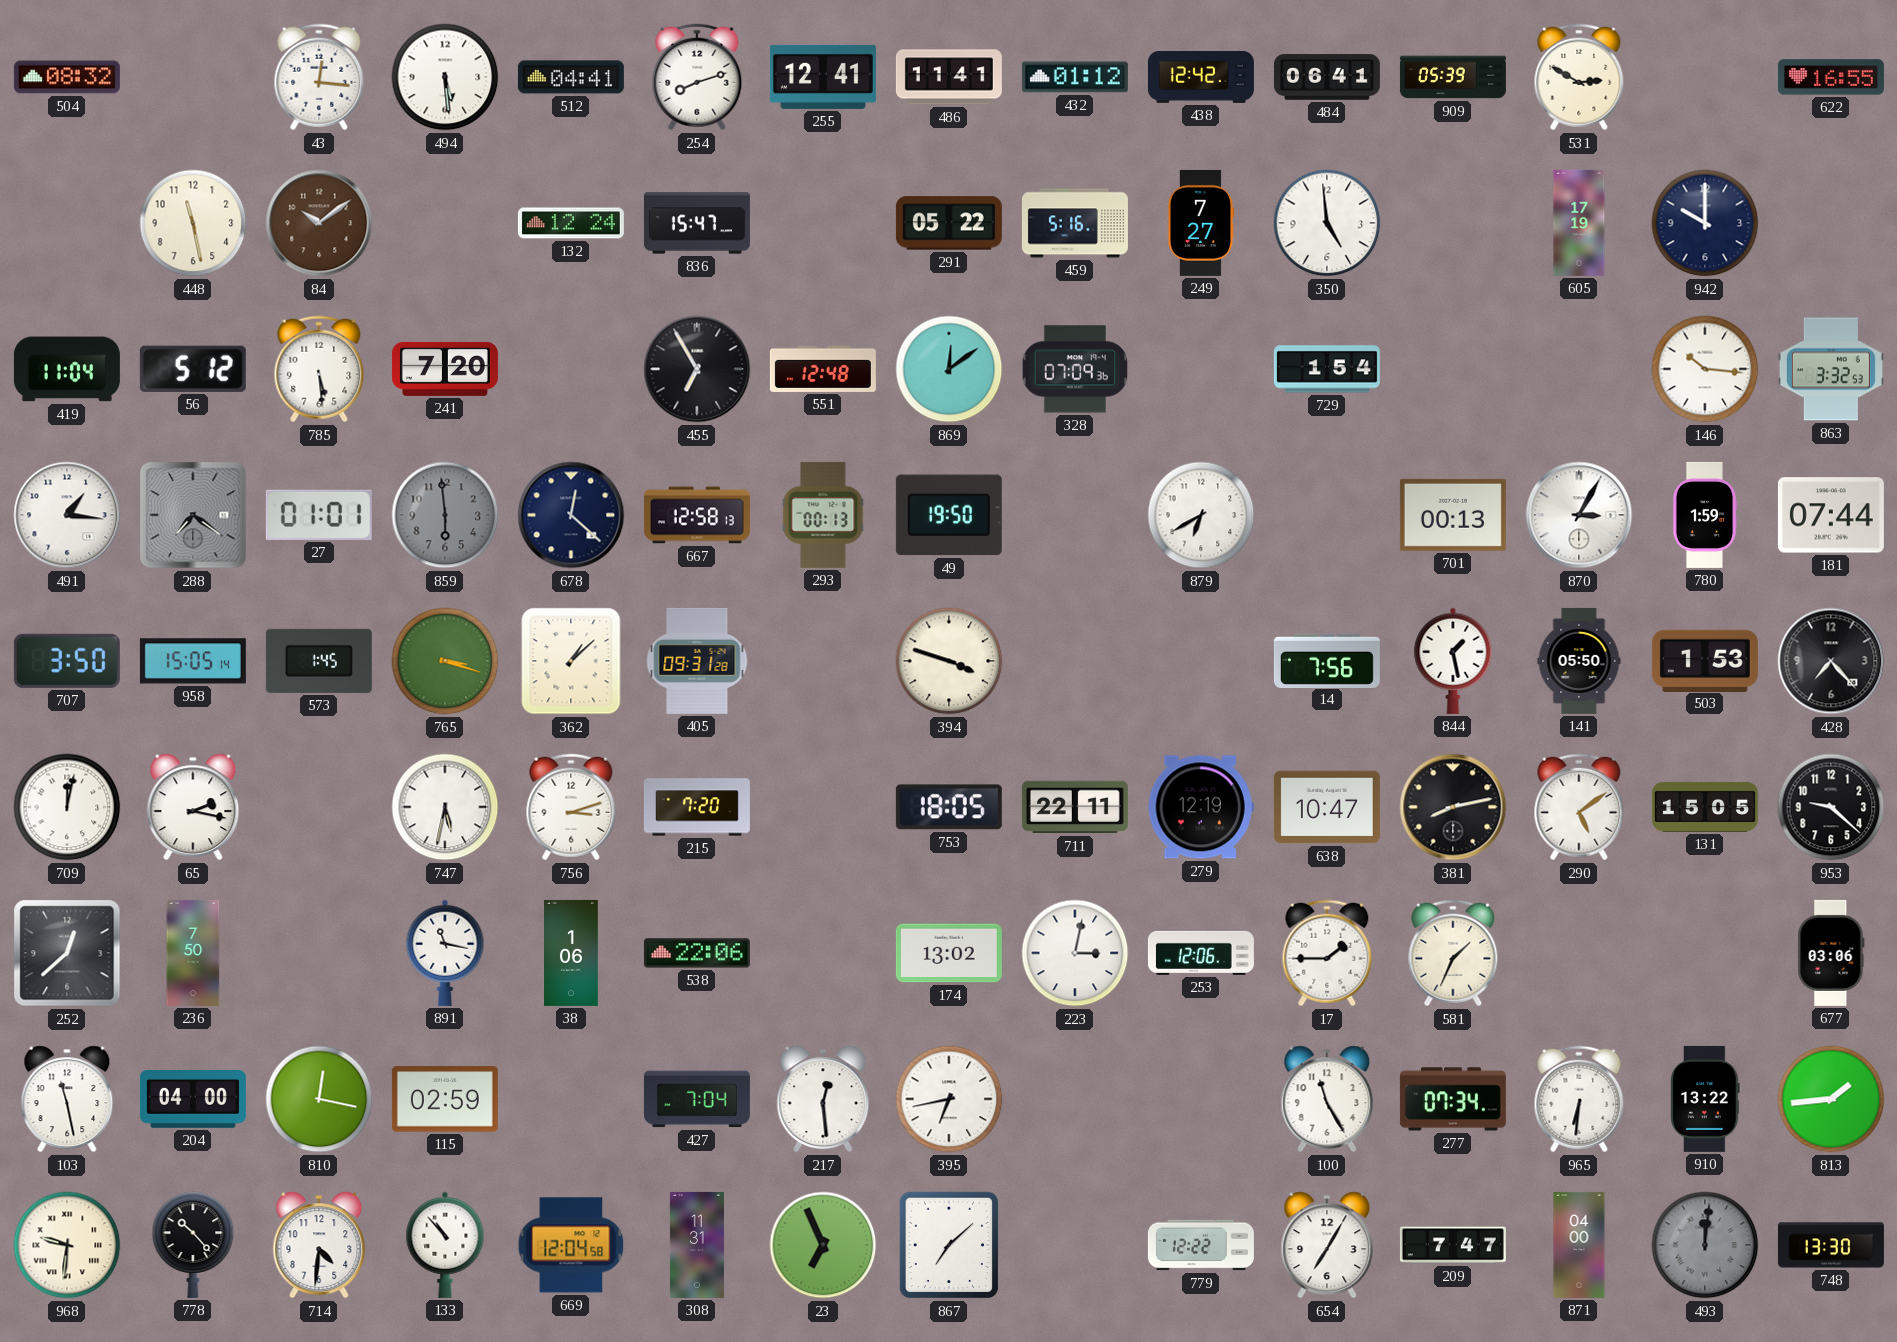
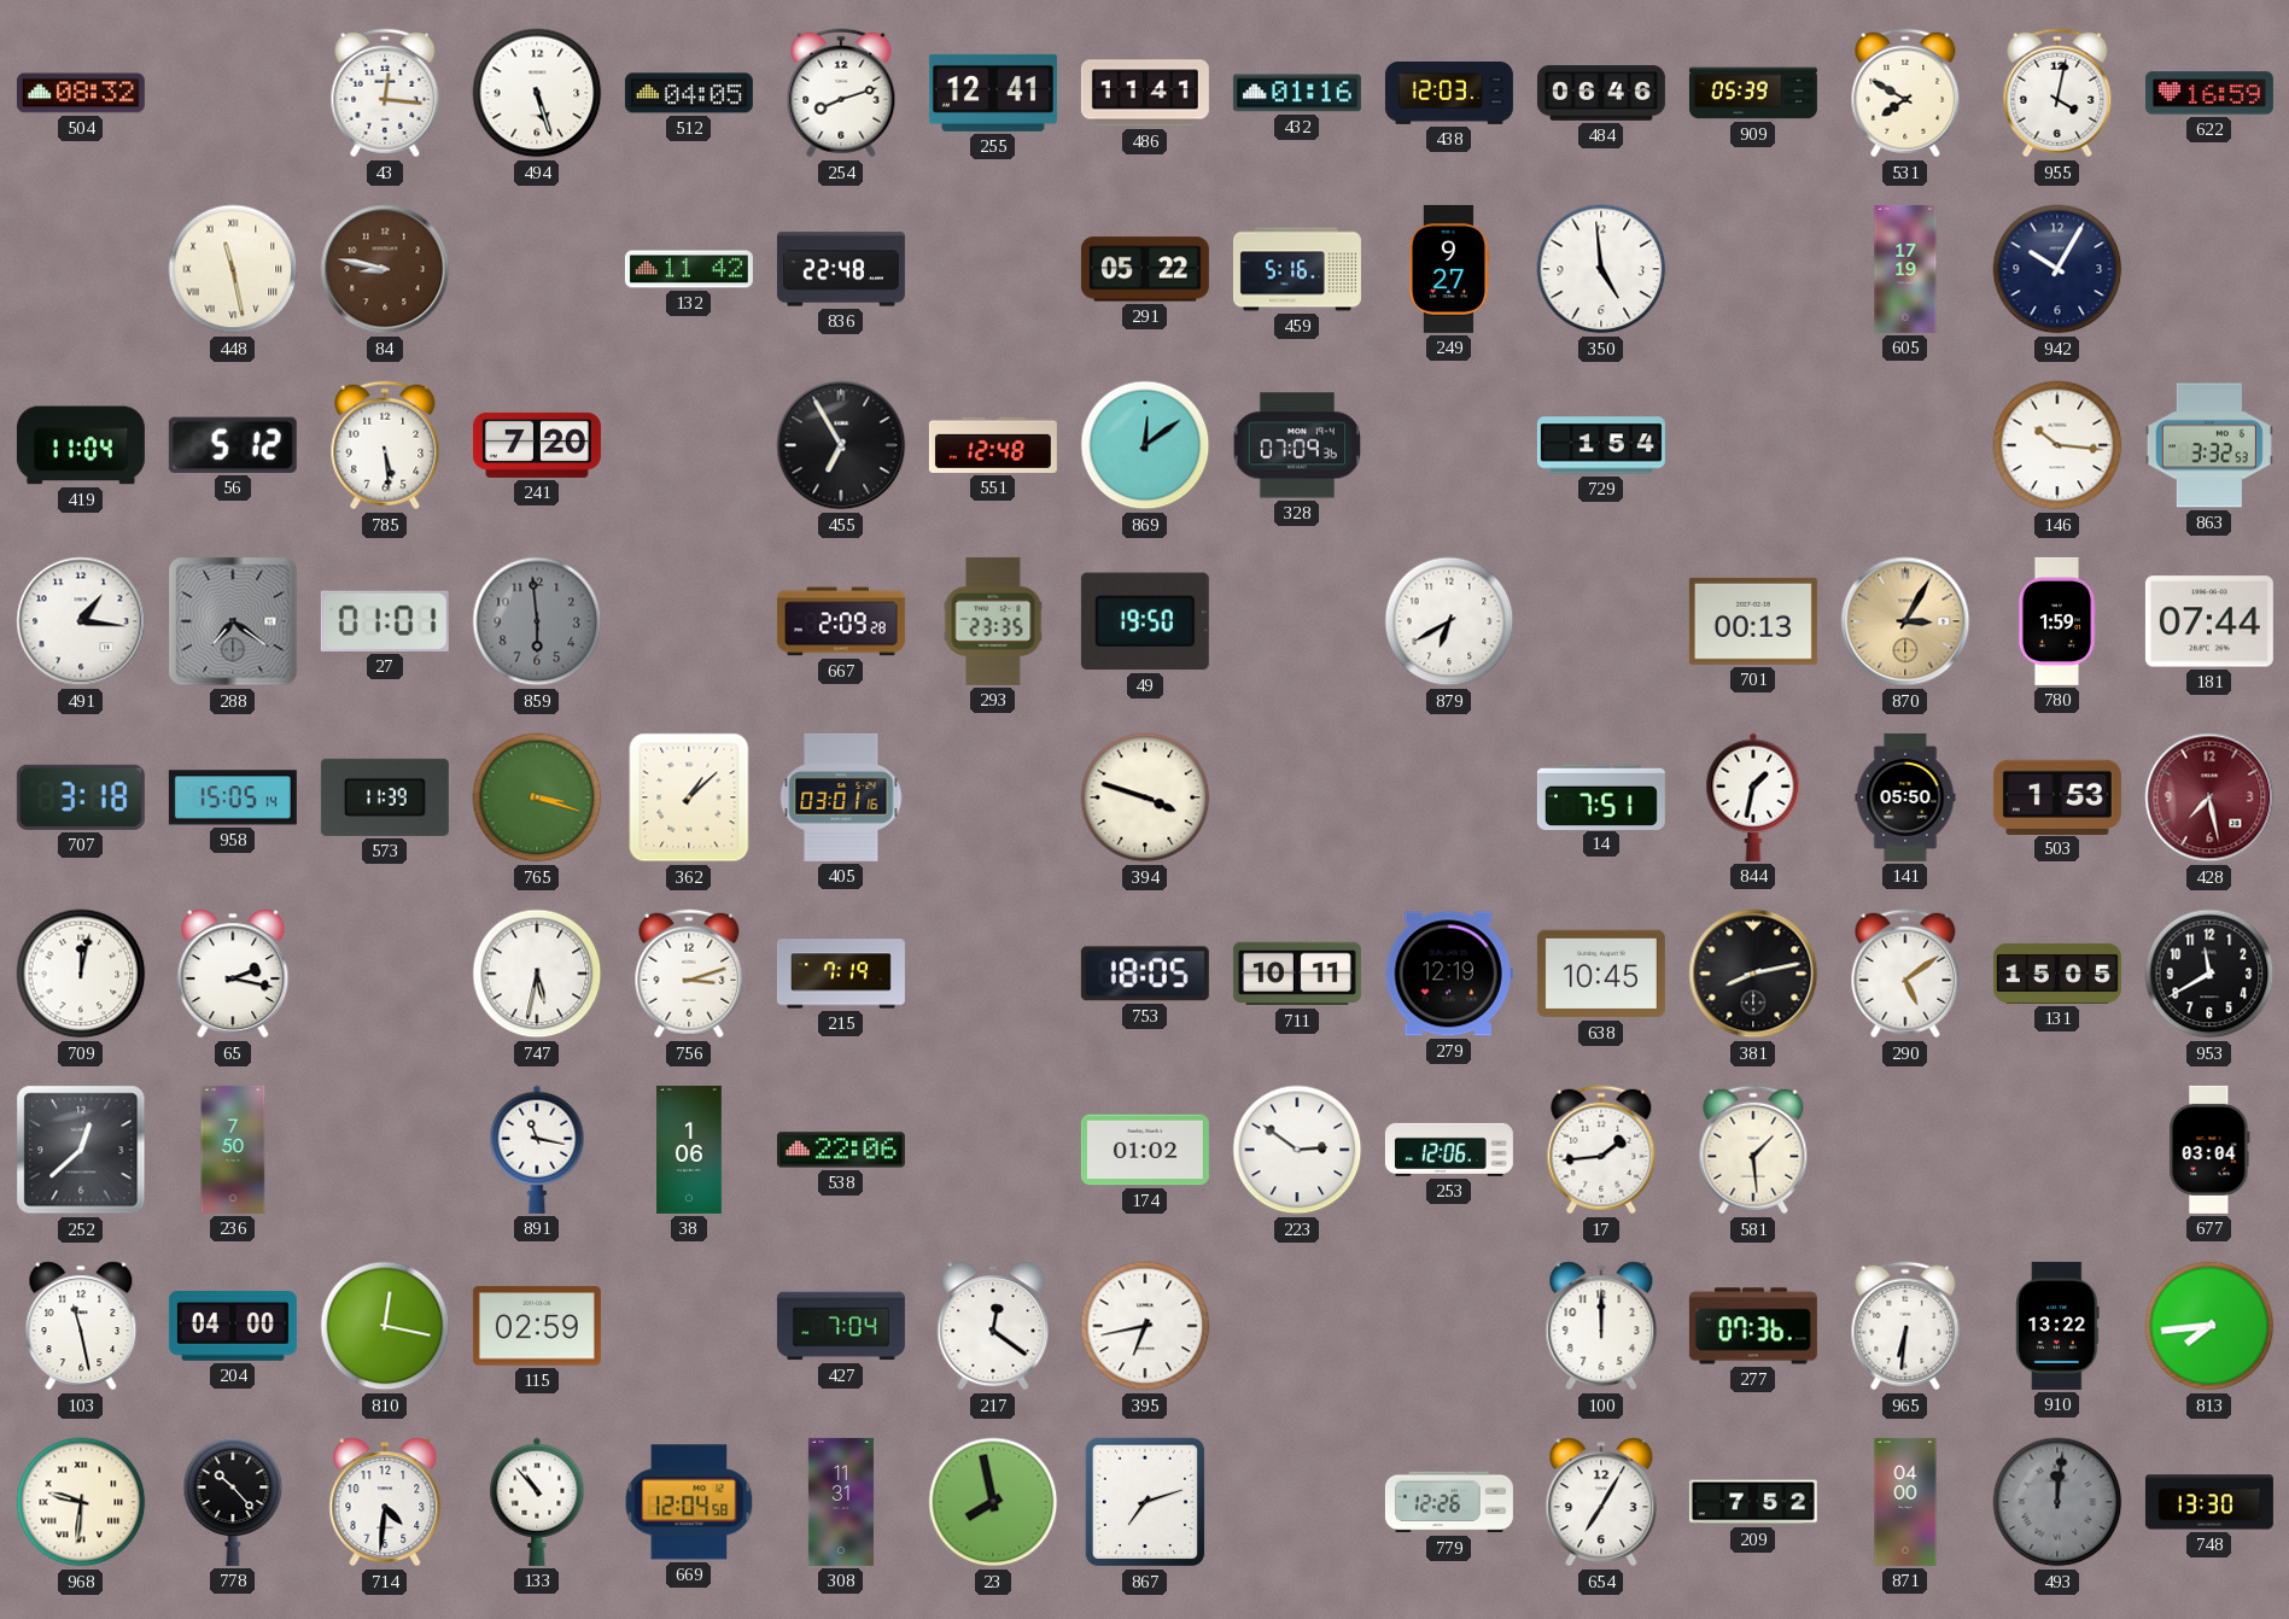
494: 5:29 -> 5:27 (537, 93)
512: 04:41 -> 04:05 (689, 93)
432: 01:12 -> 01:16 (1297, 93)
438: 12:42 -> 12:03 (1449, 94)
484: 06:41 -> 06:46 (1601, 93)
531: 2:50 -> 7:50 (1905, 93)
955: none -> 4:02 (2057, 93)
622: 16:55 -> 16:59 (2209, 93)
448 numerals: Arabic -> Roman (233, 269)
84: 10:09 -> 8:47 (385, 269)
132: 12:24 -> 11:42 (689, 269)
836: 15:47 -> 22:48 (841, 269)
249: 7:27 -> 9:27 (1449, 269)
942: 10:00 -> 10:05 (2057, 269)
678: 12:22 -> none (571, 515)
667: 12:58 -> 2:09 (841, 621)
293: 00:13 -> 23:35 (993, 621)
870 dial: white -> champagne (1905, 621)
707: 3:50 -> 3:18 (81, 797)
573: 1:45 -> 11:39 (385, 797)
405: 09:31 -> 03:01 (841, 797)
14: 7:56 -> 7:51 (1601, 796)
844: 1:28 -> 1:32 (1753, 797)
428: 7:23 -> 7:28 (2209, 797)
428 dial: black -> burgundy (2209, 797)
215: 7:20 -> 7:19 (841, 974)
711: 22:11 -> 10:11 (1297, 974)
638: 10:47 -> 10:45 (1601, 974)
953: 9:22 -> 11:40 (2209, 974)
174: 13:02 -> 01:02 (1145, 1150)
223: 3:02 -> 2:51 (1297, 1150)
17: 1:45 -> 1:44 (1601, 1150)
581: 1:34 -> 1:29 (1753, 1150)
677: 03:06 -> 03:04 (2209, 1150)
217: 12:29 -> 12:21 (993, 1326)
100: 11:25 -> 12:00 (1601, 1326)
277: 07:34 -> 07:36 (1753, 1326)
813: 1:44 -> 7:44 (2209, 1326)
23: 6:56 -> 7:58 (993, 1502)
867: 7:08 -> 7:12 (1145, 1502)
779: 12:22 -> 12:26 (1449, 1502)
209: 7:47 -> 7:52 (1753, 1502)
